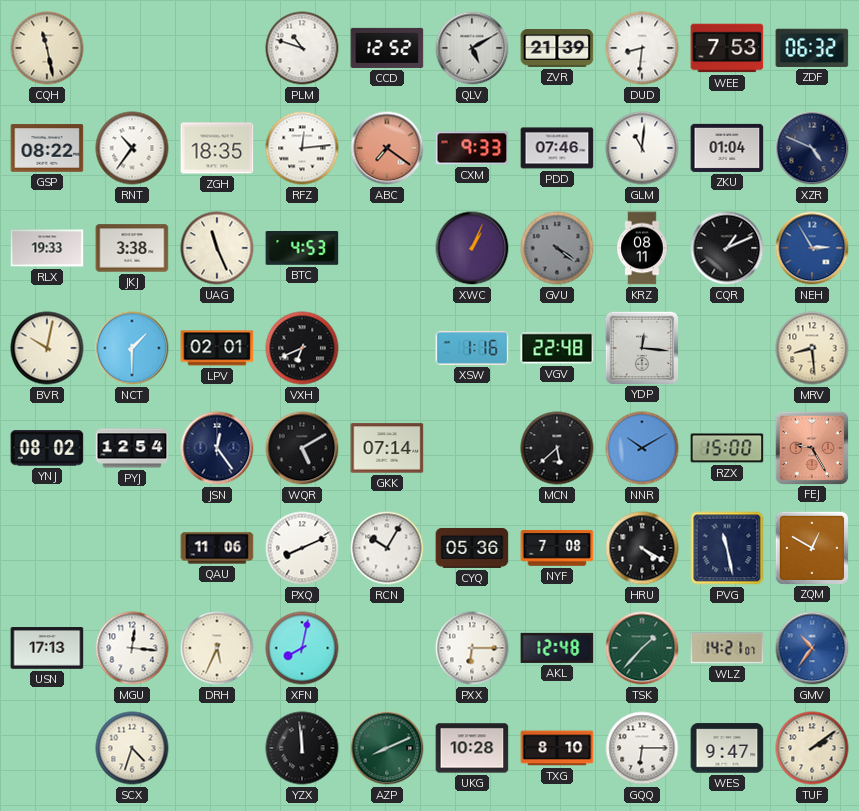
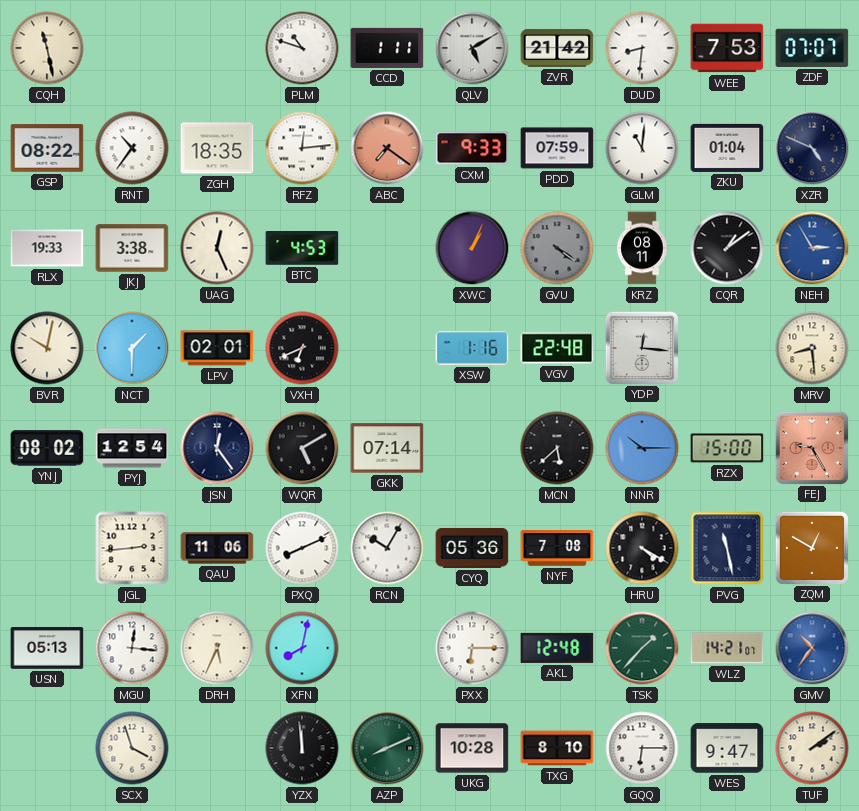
CCD: 12:52 -> 1:11 (387, 48)
ZVR: 21:39 -> 21:42 (557, 48)
ZDF: 06:32 -> 07:07 (812, 48)
PDD: 07:46 -> 07:59 (557, 148)
UAG: 11:26 -> 12:26 (217, 248)
CQR: 1:11 -> 1:09 (727, 248)
NNR: 10:10 -> 10:15 (642, 448)
JGL: none -> 2:44 (132, 548)
USN: 17:13 -> 05:13 (47, 648)
SCX: 4:33 -> 3:57 (132, 748)
